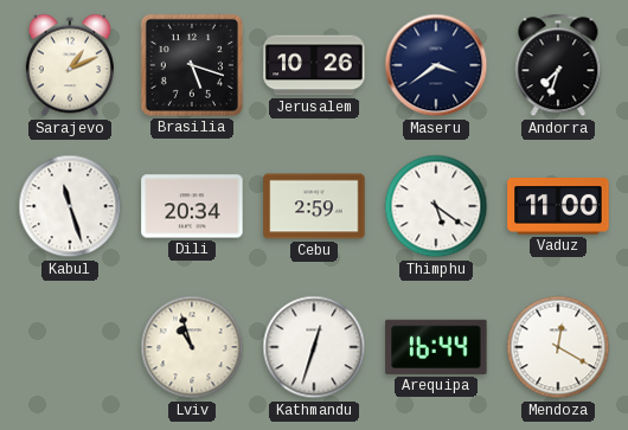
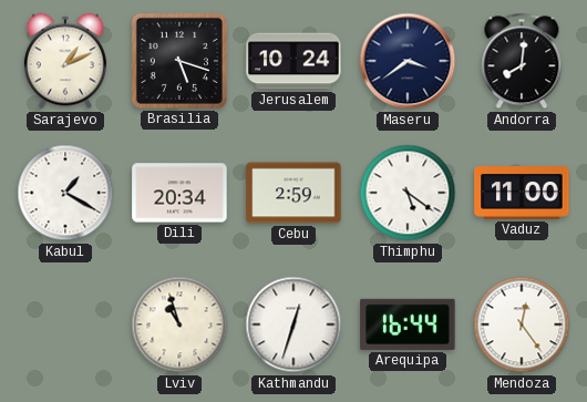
Jerusalem: 10:26 -> 10:24 (293, 61)
Andorra: 7:33 -> 8:01 (522, 61)
Kabul: 11:27 -> 1:20 (65, 193)
Mendoza: 12:20 -> 12:24 (522, 324)
